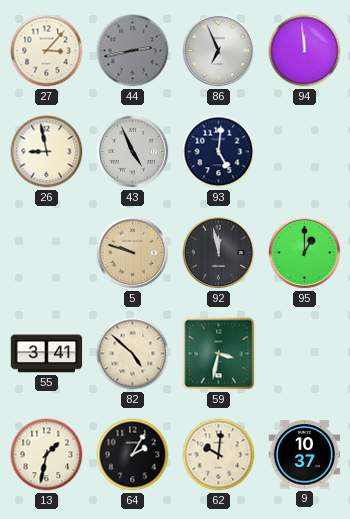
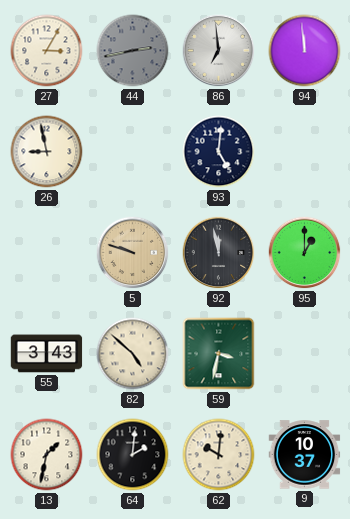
27: 3:07 -> 3:05 (47, 51)
86: 6:56 -> 6:59 (219, 51)
43: 4:56 -> none (133, 152)
55: 3:41 -> 3:43 (47, 354)
64: 2:05 -> 2:01 (133, 455)
